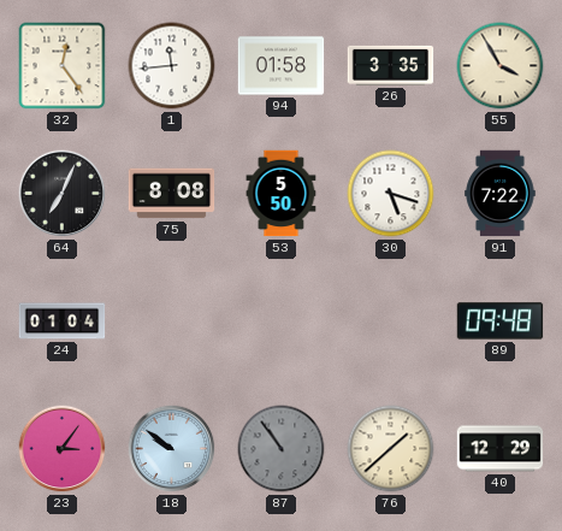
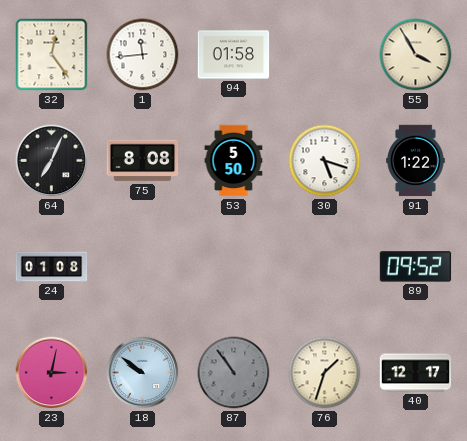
26: 3:35 -> none (391, 65)
91: 7:22 -> 1:22 (416, 161)
24: 01:04 -> 01:08 (52, 267)
89: 09:48 -> 09:52 (416, 267)
23: 3:06 -> 3:02 (52, 373)
76: 1:38 -> 1:33 (325, 373)
40: 12:29 -> 12:17 (416, 373)
